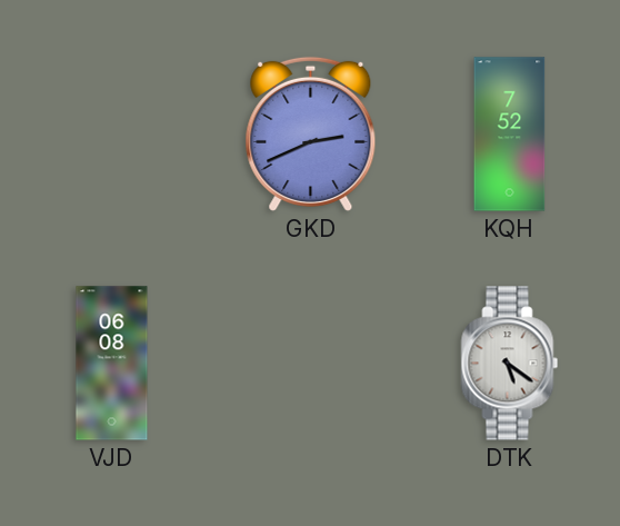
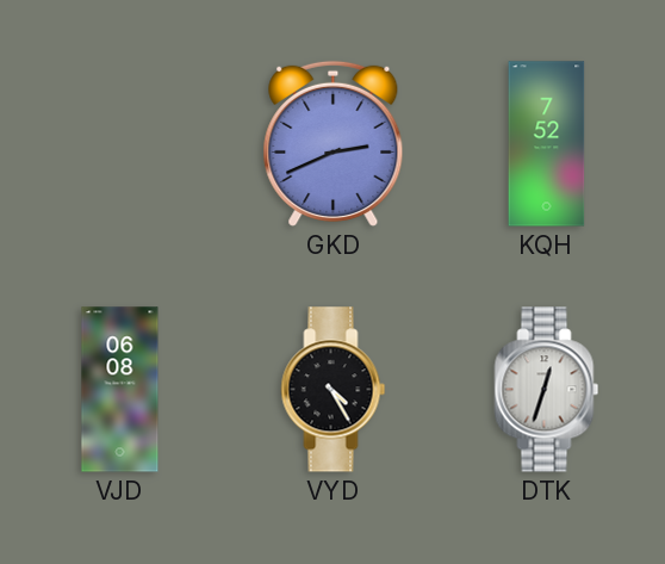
VYD: none -> 4:25 (334, 390)
DTK: 5:21 -> 12:33 (547, 390)
